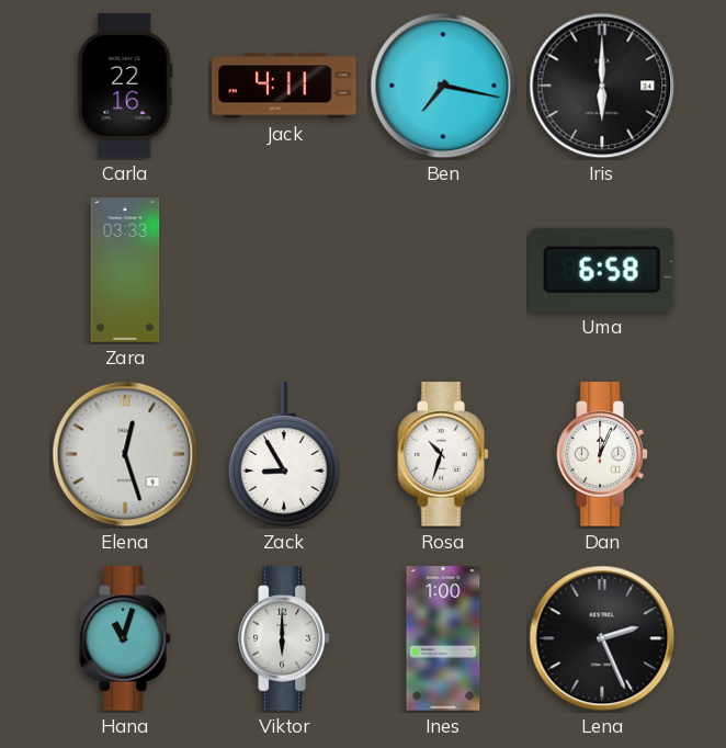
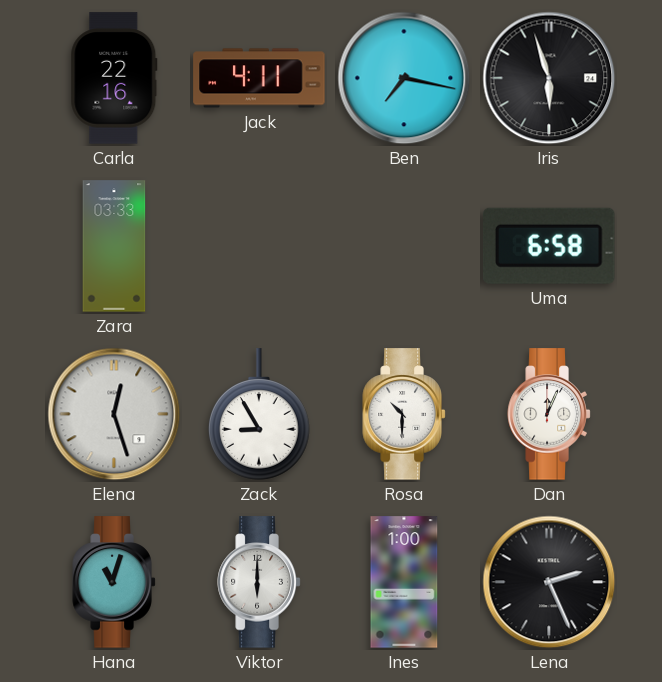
Iris: 6:00 -> 5:57 (549, 78)
Rosa: 10:33 -> 10:30 (404, 414)
